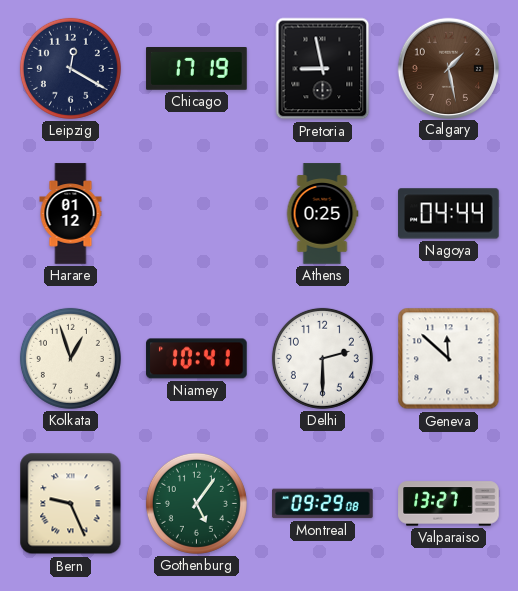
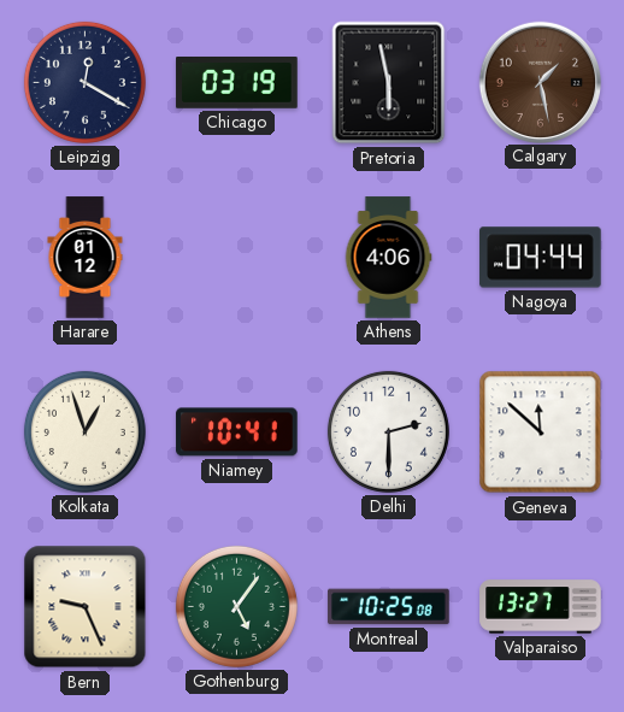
Chicago: 17:19 -> 03:19 (237, 83)
Pretoria: 8:58 -> 5:58 (389, 83)
Athens: 0:25 -> 4:06 (388, 258)
Montreal: 09:29 -> 10:25 (389, 607)
